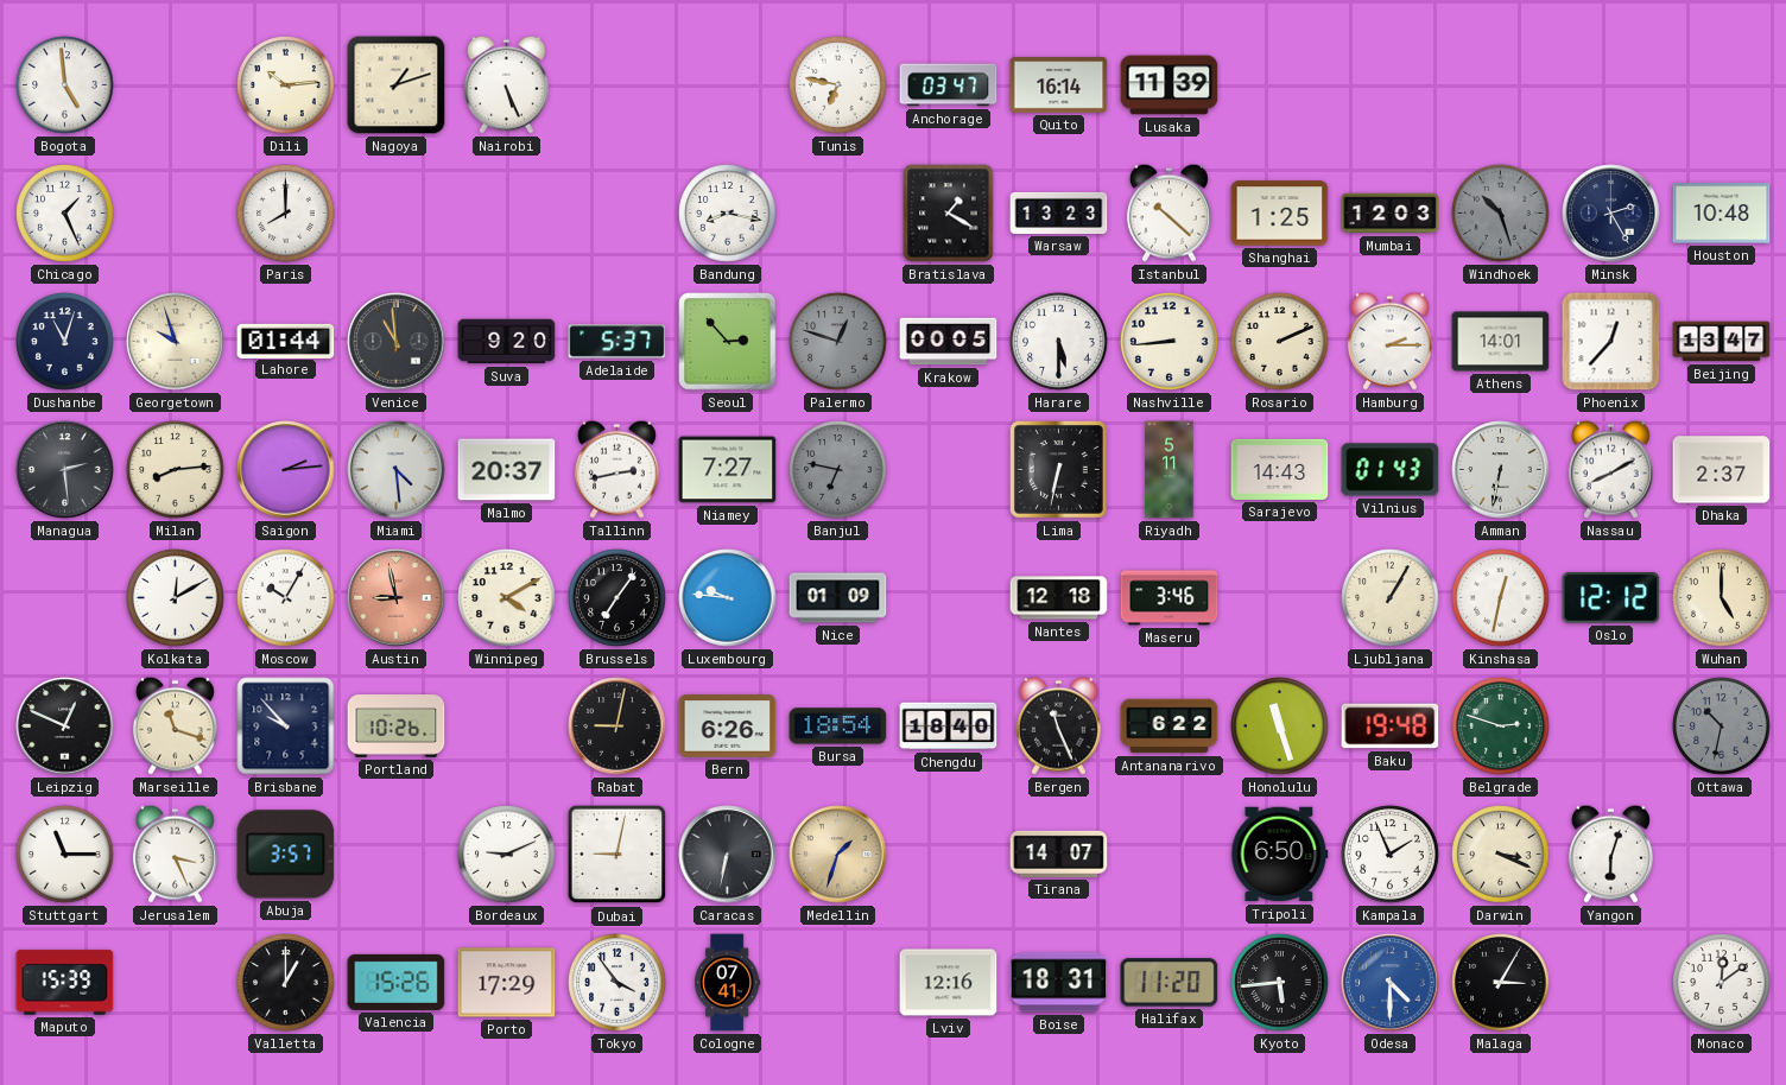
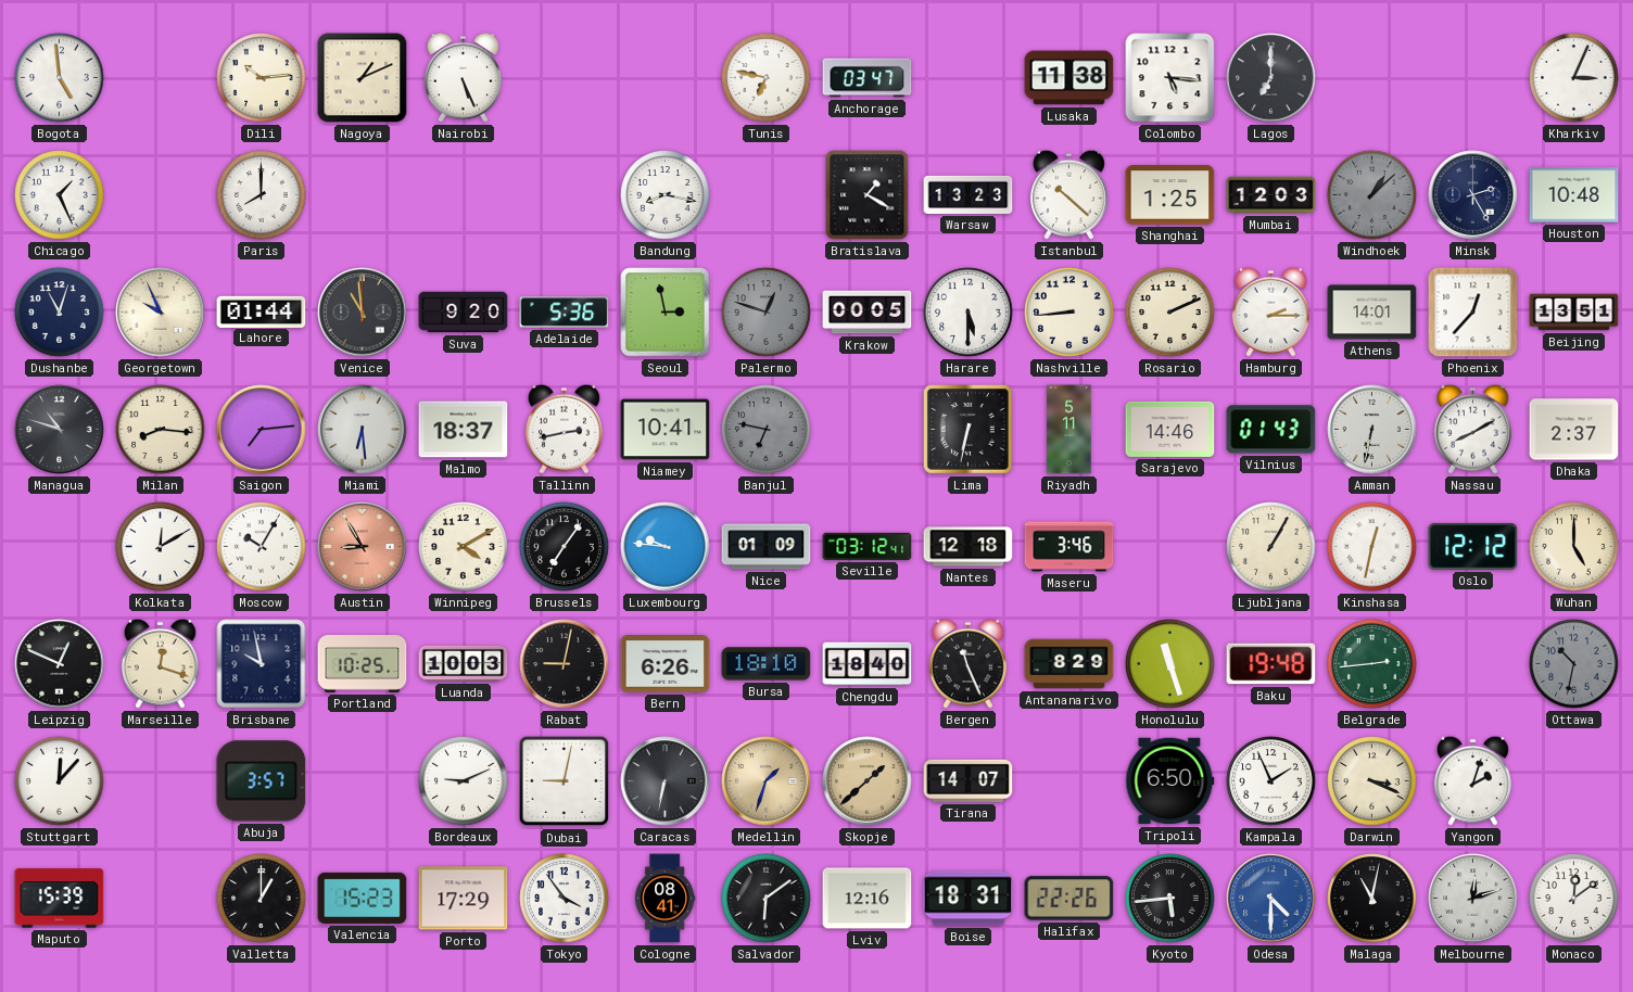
Nagoya: 1:12 -> 1:11 (363, 78)
Quito: 16:14 -> none (1059, 85)
Lusaka: 11:39 -> 11:38 (1069, 78)
Colombo: none -> 5:16 (1170, 78)
Lagos: none -> 7:00 (1271, 78)
Kharkiv: none -> 3:04 (1574, 78)
Windhoek: 10:27 -> 1:08 (1372, 195)
Georgetown: 9:57 -> 9:56 (161, 313)
Adelaide: 5:37 -> 5:36 (565, 313)
Seoul: 2:53 -> 2:58 (666, 313)
Beijing: 13:47 -> 13:51 (1574, 313)
Managua: 2:29 -> 10:48 (60, 430)
Milan: 8:14 -> 8:16 (161, 430)
Saigon: 2:14 -> 7:14 (262, 430)
Miami: 4:29 -> 6:29 (363, 430)
Malmo: 20:37 -> 18:37 (464, 430)
Niamey: 7:27 -> 10:41 (666, 430)
Sarajevo: 14:43 -> 14:46 (1170, 429)
Austin: 8:58 -> 8:55 (363, 547)
Seville: none -> 03:12 (868, 546)
Marseille: 11:18 -> 12:18 (160, 663)
Brisbane: 9:53 -> 9:58 (262, 664)
Portland: 10:26 -> 10:25 (363, 664)
Luanda: none -> 10:03 (464, 663)
Bursa: 18:54 -> 18:10 (767, 664)
Antananarivo: 6:22 -> 8:29 (1069, 664)
Belgrade: 2:48 -> 2:44 (1372, 664)
Stuttgart: 11:15 -> 12:07 (60, 781)
Jerusalem: 3:26 -> none (175, 854)
Skopje: none -> 1:38 (868, 781)
Yangon: 6:03 -> 2:03 (1472, 780)
Valencia: 15:26 -> 15:23 (363, 898)
Cologne: 07:41 -> 08:41 (666, 899)
Salvador: none -> 6:09 (767, 899)
Halifax: 11:20 -> 22:26 (1069, 899)
Malaga: 3:05 -> 11:02 (1372, 899)
Melbourne: none -> 12:12 (1473, 899)
